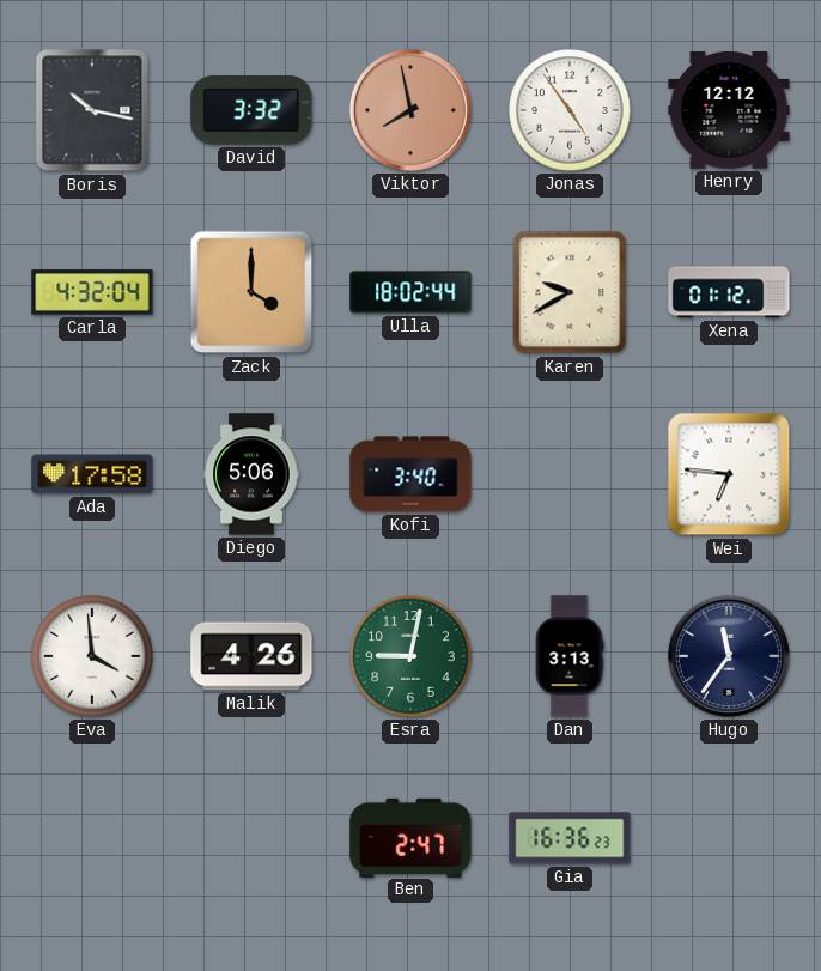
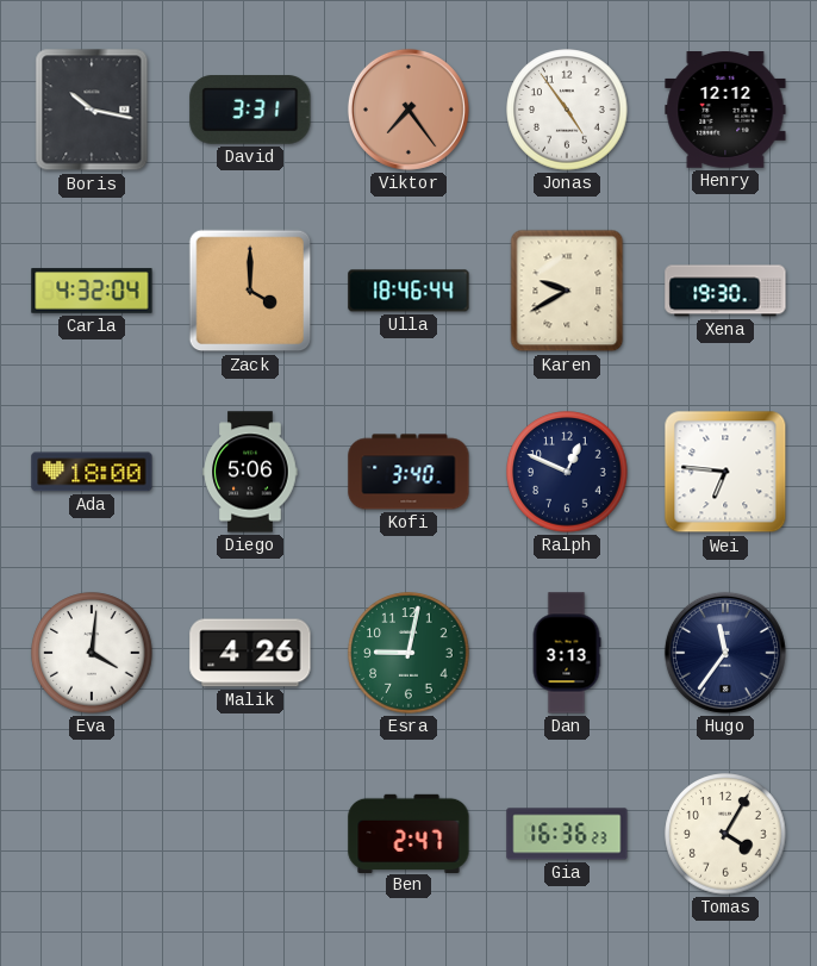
David: 3:32 -> 3:31 (250, 110)
Viktor: 7:58 -> 7:24 (408, 110)
Ulla: 18:02 -> 18:46 (408, 291)
Xena: 01:12 -> 19:30 (725, 291)
Ada: 17:58 -> 18:00 (92, 472)
Ralph: none -> 12:49 (567, 472)
Eva: 3:59 -> 4:01 (92, 653)
Tomas: none -> 4:05 (725, 834)
